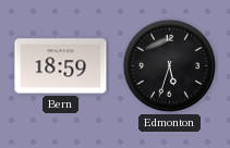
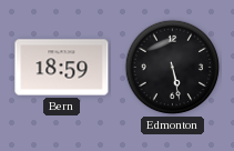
Edmonton: 5:33 -> 5:28 (173, 68)
